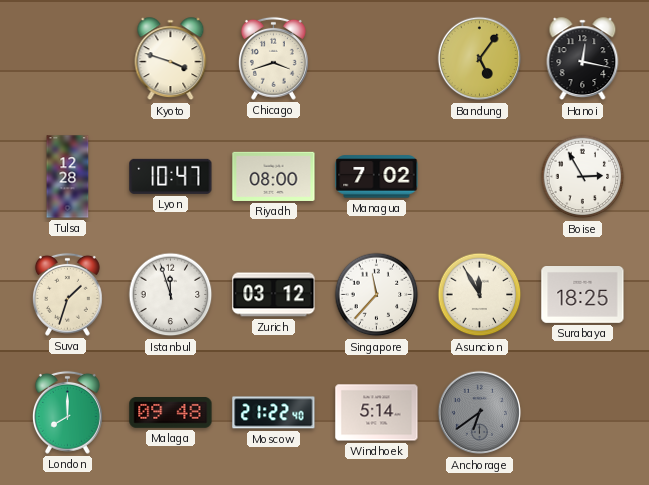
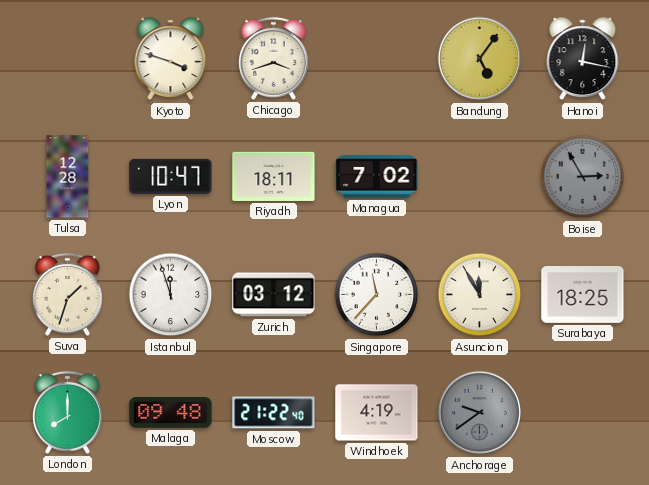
Riyadh: 08:00 -> 18:11 (274, 176)
Boise dial: white -> grey (583, 177)
Windhoek: 5:14 -> 4:19 (377, 413)
Anchorage: 6:39 -> 9:39 (480, 413)
